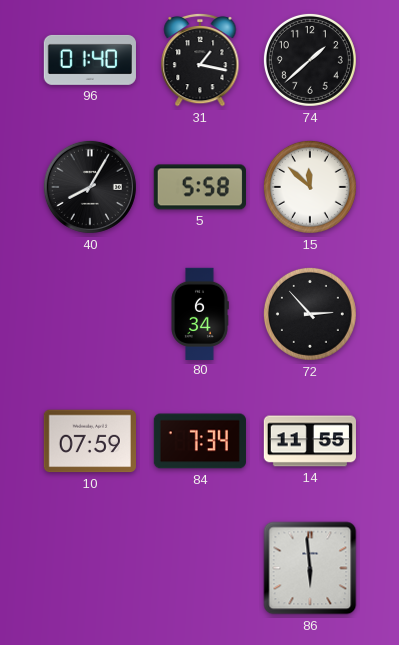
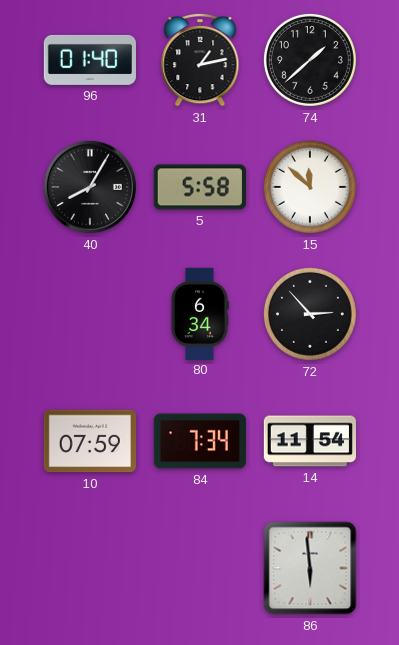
31: 1:17 -> 1:13 (200, 60)
14: 11:55 -> 11:54 (310, 441)
